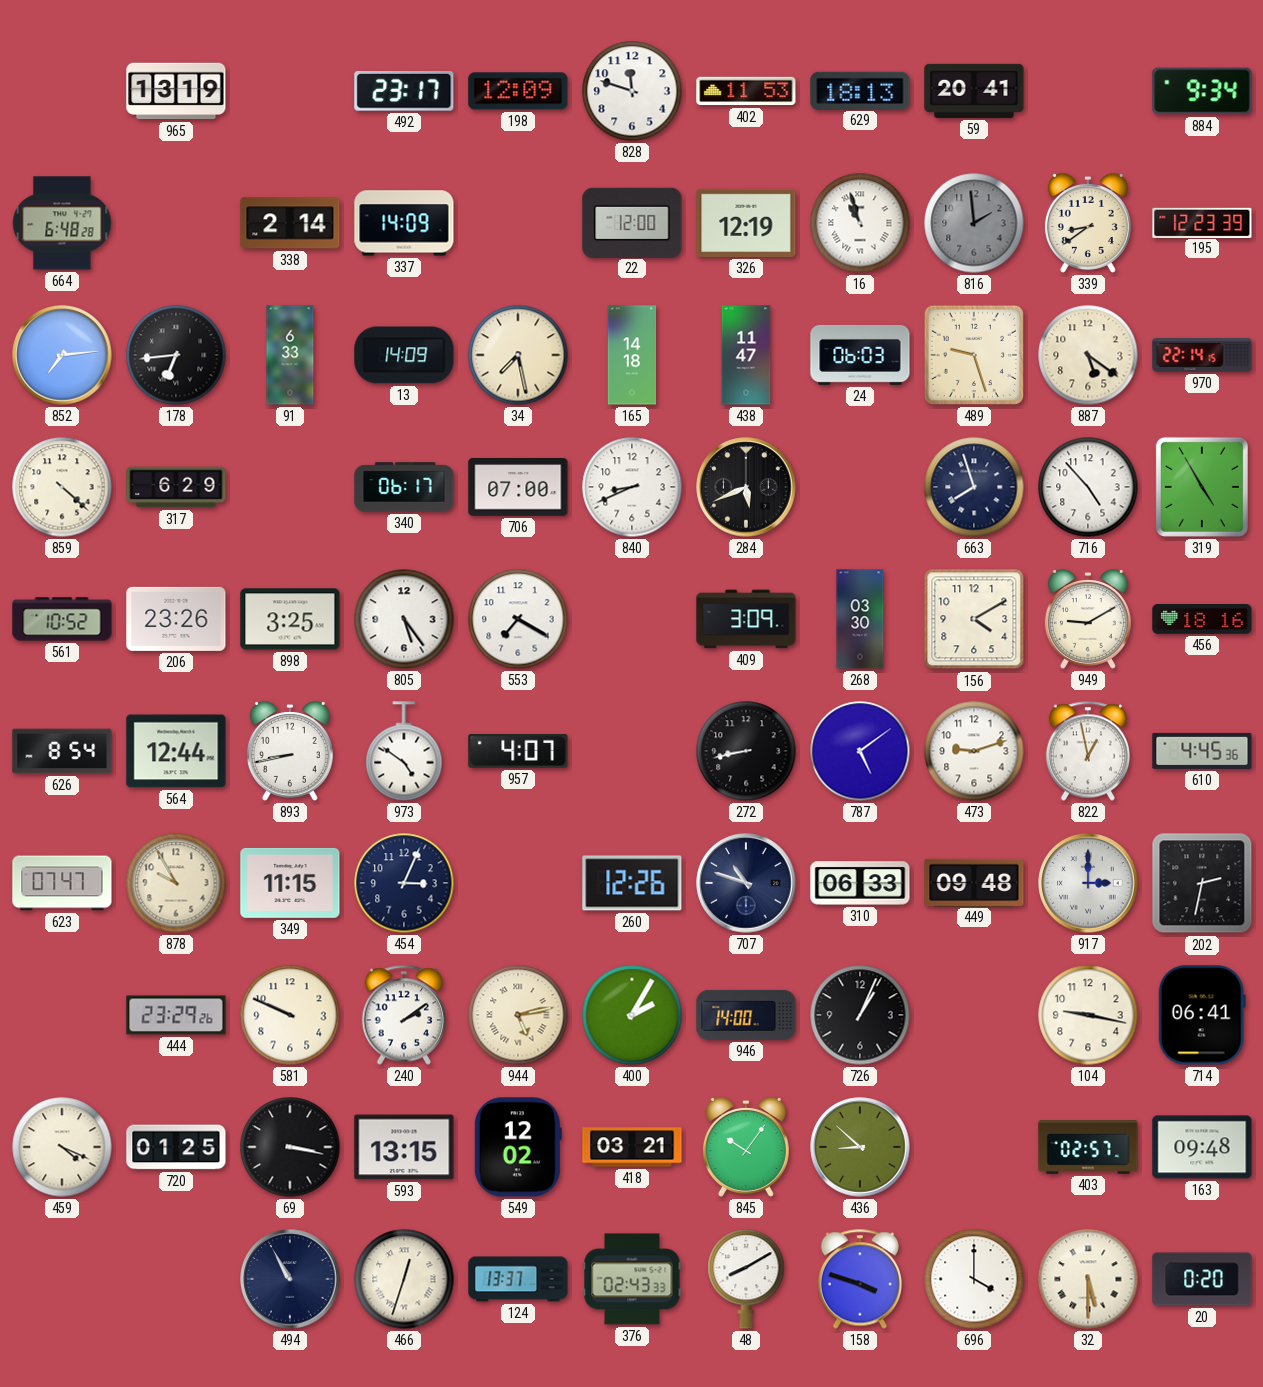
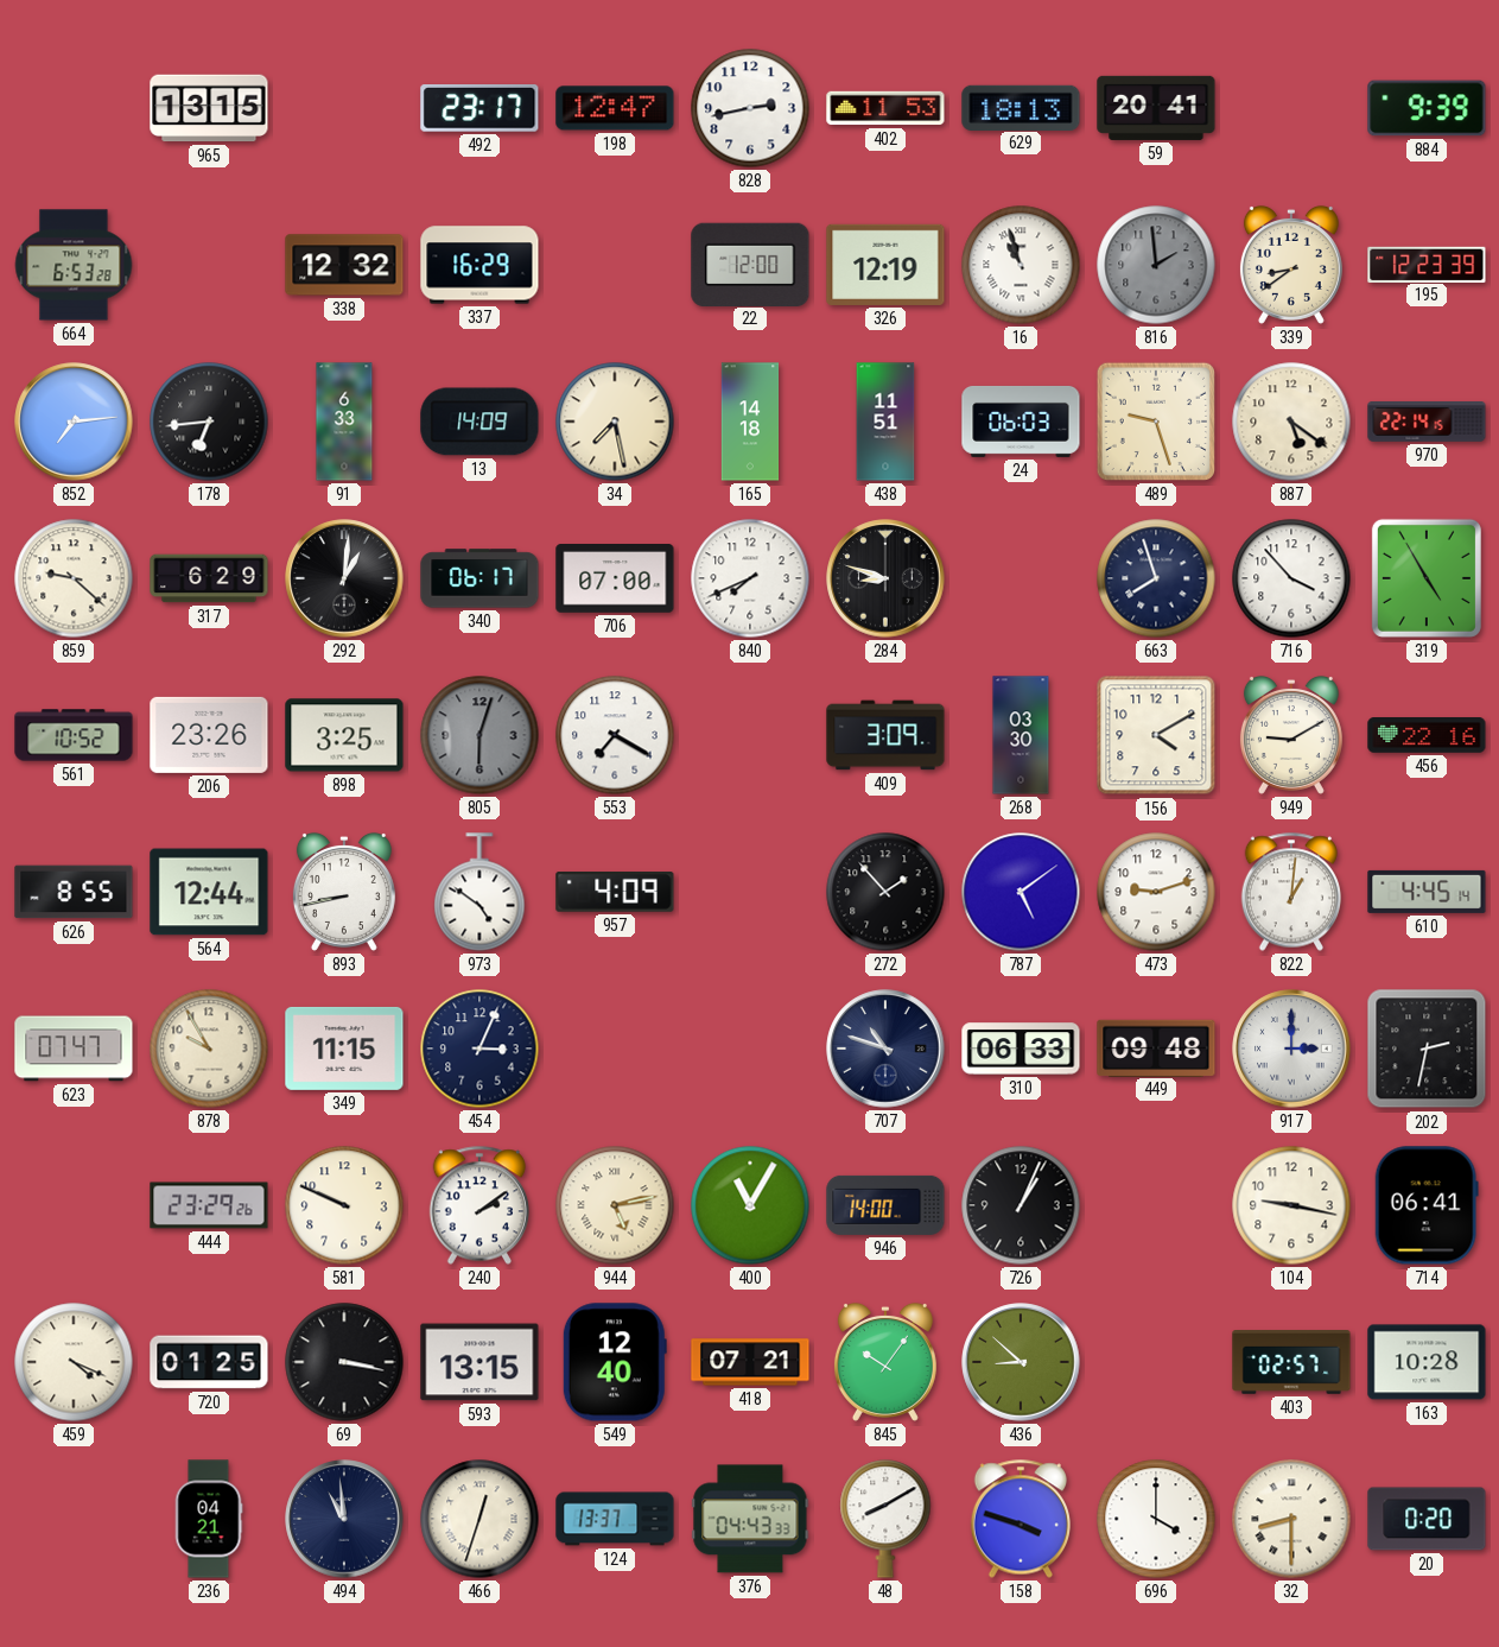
965: 13:19 -> 13:15 (209, 108)
198: 12:09 -> 12:47 (615, 108)
828: 11:48 -> 2:43 (750, 108)
884: 9:34 -> 9:39 (1427, 108)
664: 6:48 -> 6:53 (74, 265)
338: 2:14 -> 12:32 (344, 265)
337: 14:09 -> 16:29 (479, 265)
438: 11:47 -> 11:51 (885, 422)
859: 4:22 -> 9:22 (74, 578)
292: none -> 1:01 (344, 578)
840: 8:41 -> 7:41 (750, 578)
284: 5:41 -> 8:48 (885, 578)
716: 4:53 -> 3:53 (1291, 578)
805: 5:24 -> 6:03 (479, 735)
805 dial: white -> grey (479, 735)
456: 18:16 -> 22:16 (1427, 736)
626: 8:54 -> 8:55 (74, 892)
957: 4:07 -> 4:09 (615, 893)
272: 8:43 -> 1:53 (885, 892)
822: 12:58 -> 1:01 (1290, 892)
610: 4:45:36 -> 4:45:14 (1427, 892)
260: 12:26 -> none (632, 883)
400: 2:05 -> 11:05 (750, 1205)
549: 12:02 -> 12:40 (615, 1362)
418: 03:21 -> 07:21 (750, 1362)
163: 09:48 -> 10:28 (1427, 1362)
236: none -> 04:21 (209, 1519)
494: 10:55 -> 10:59 (344, 1519)
376: 02:43 -> 04:43 (750, 1519)
32: 5:30 -> 8:30 (1291, 1519)
